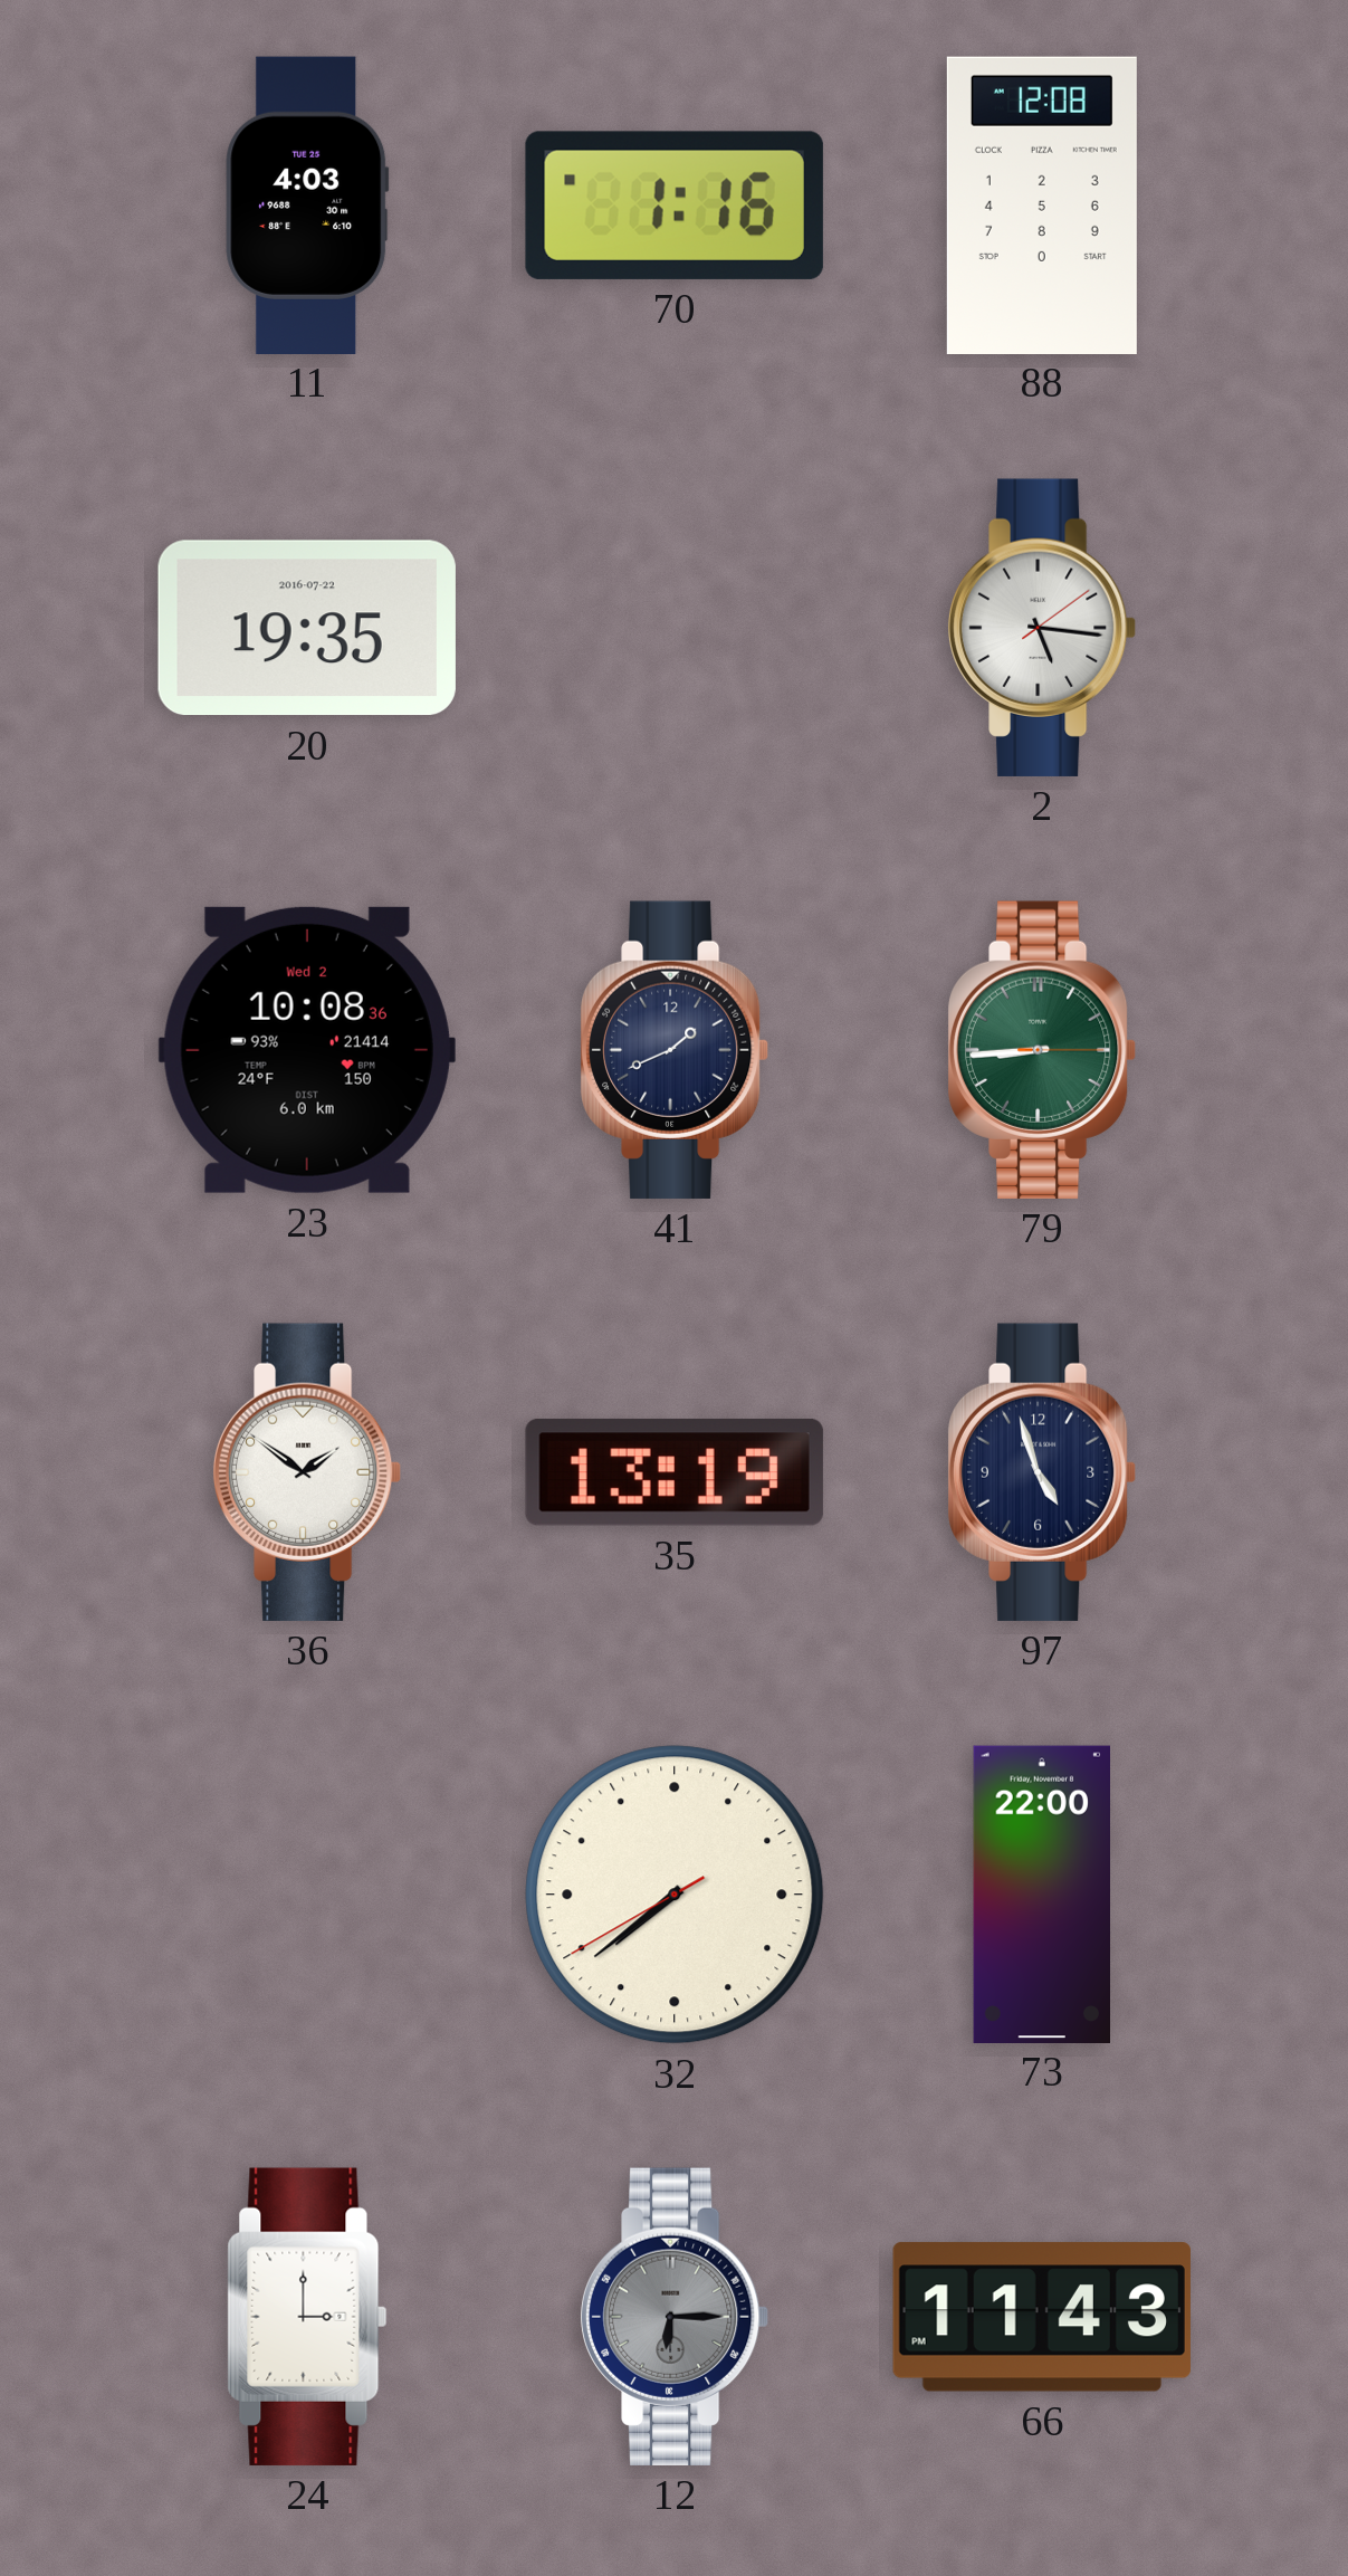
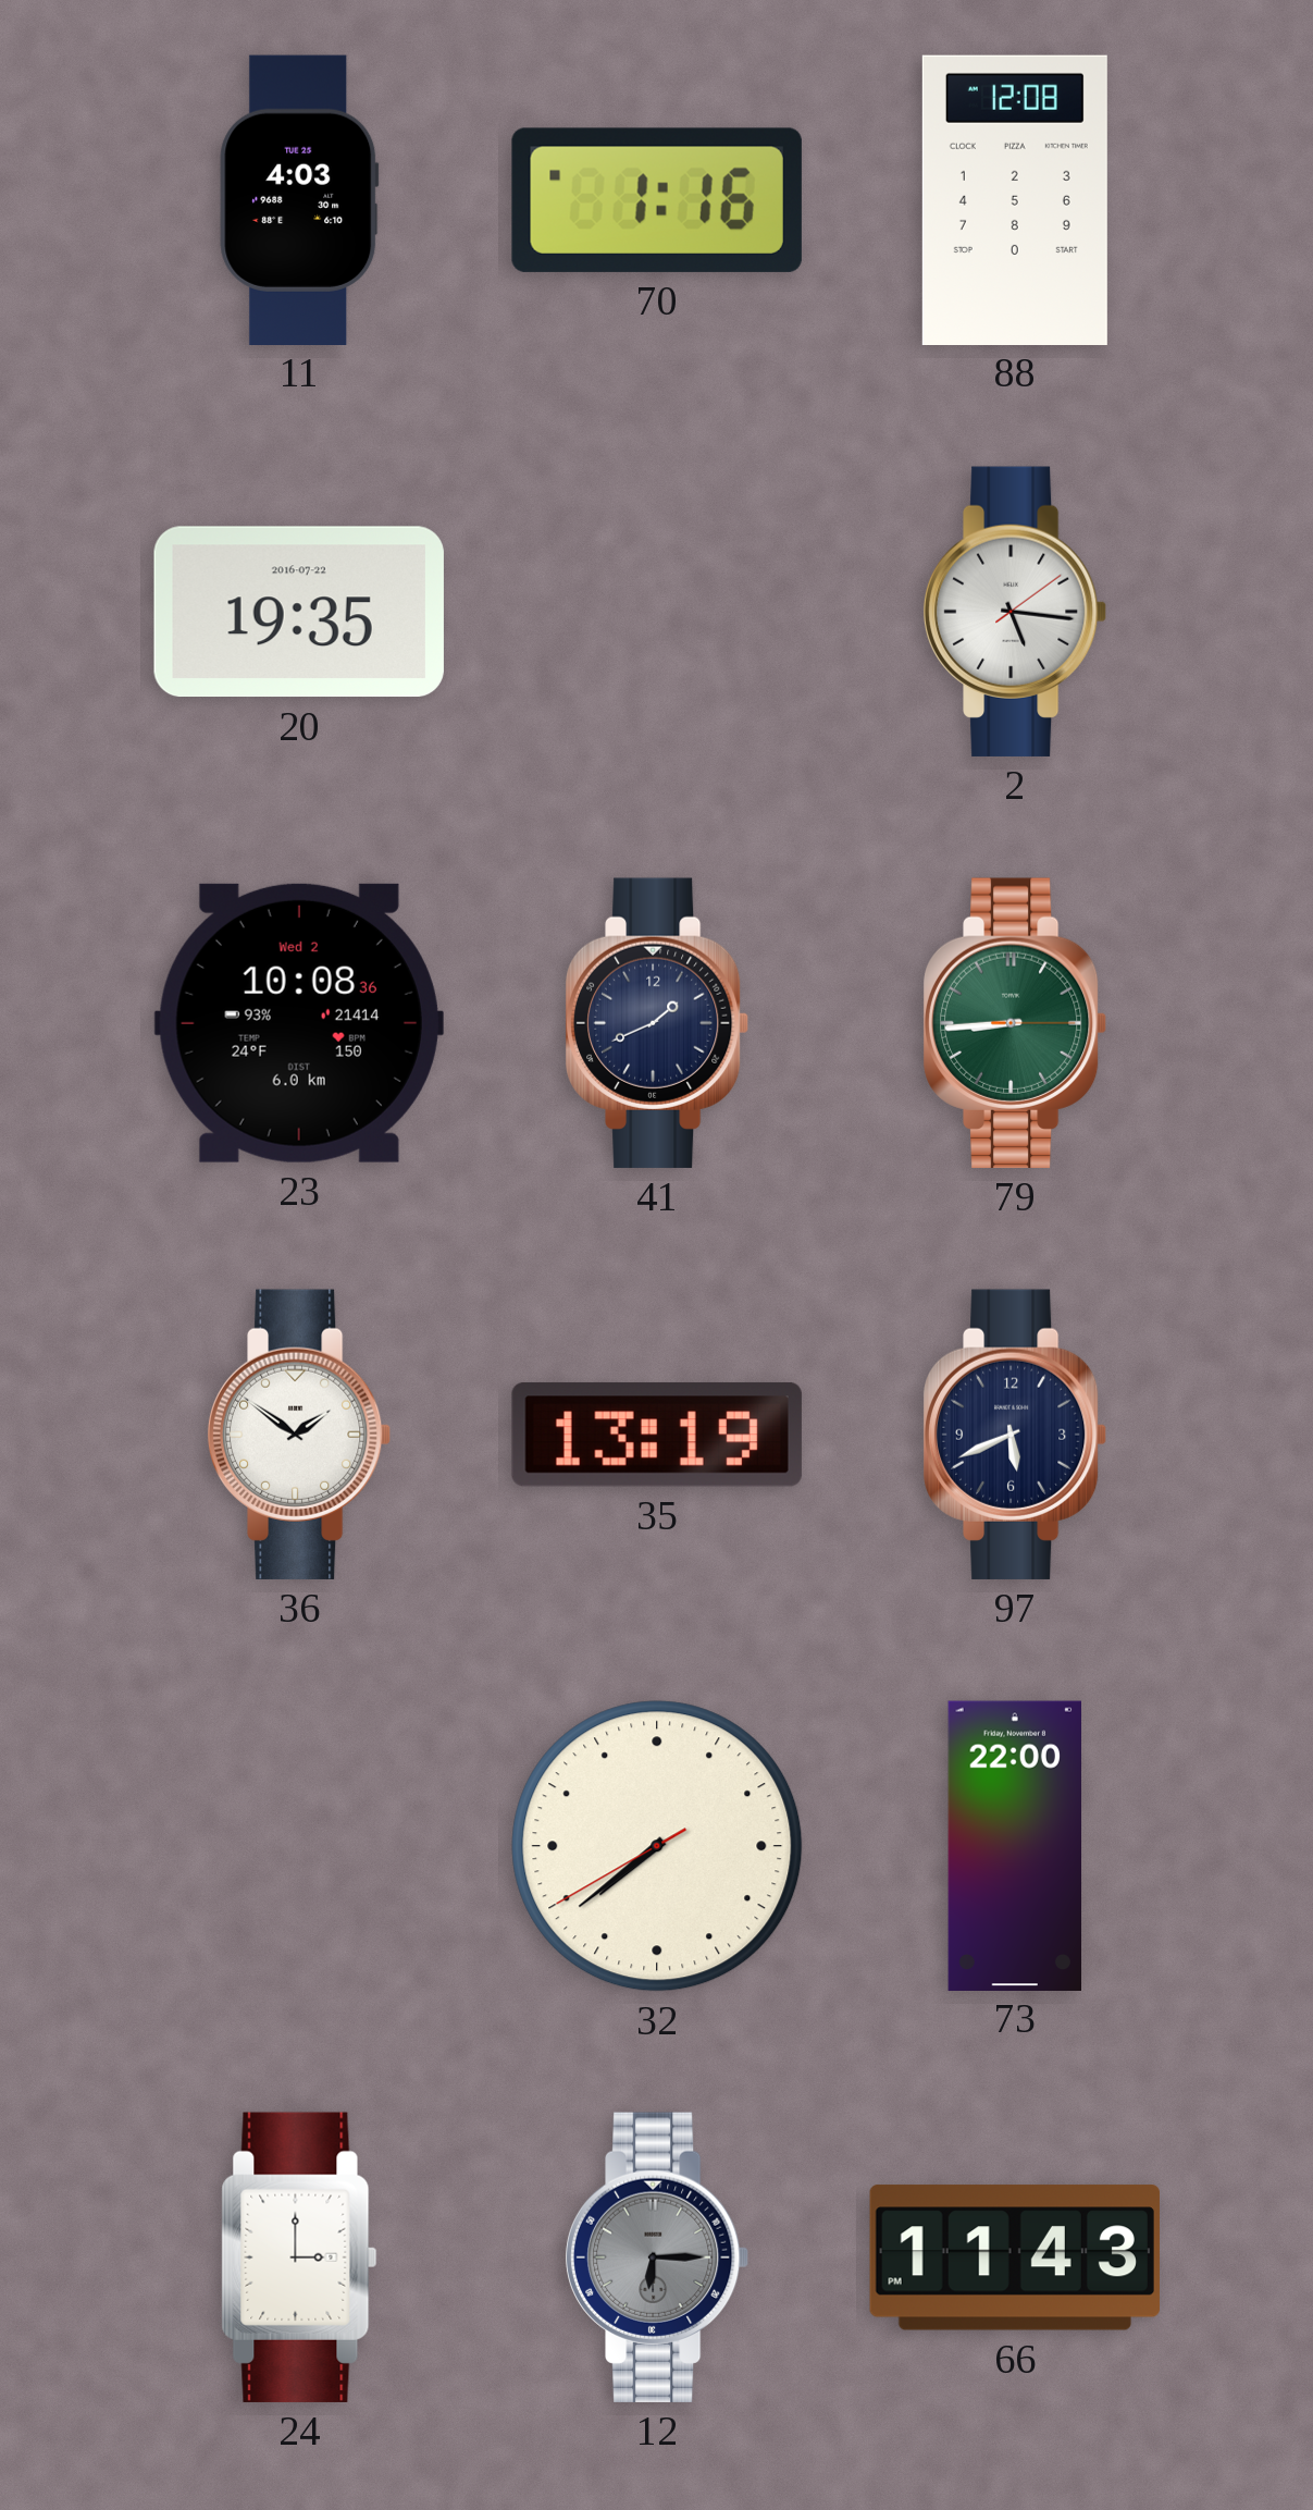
97: 4:57 -> 5:41 (1015, 1435)
